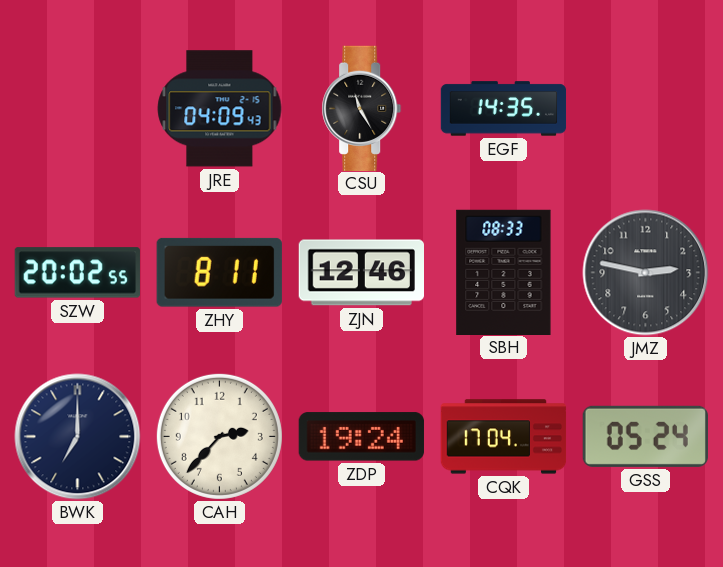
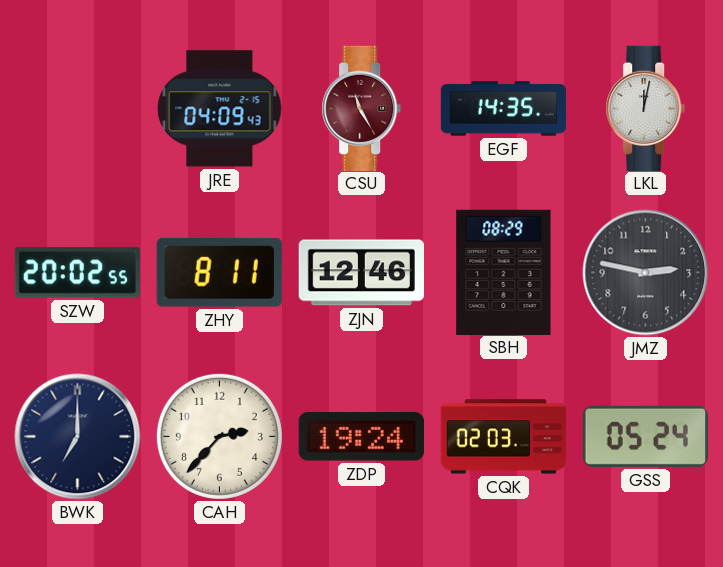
CSU dial: black -> burgundy (362, 108)
LKL: none -> 12:02 (646, 108)
SBH: 08:33 -> 08:29 (504, 272)
CQK: 17:04 -> 02:03 (504, 437)
